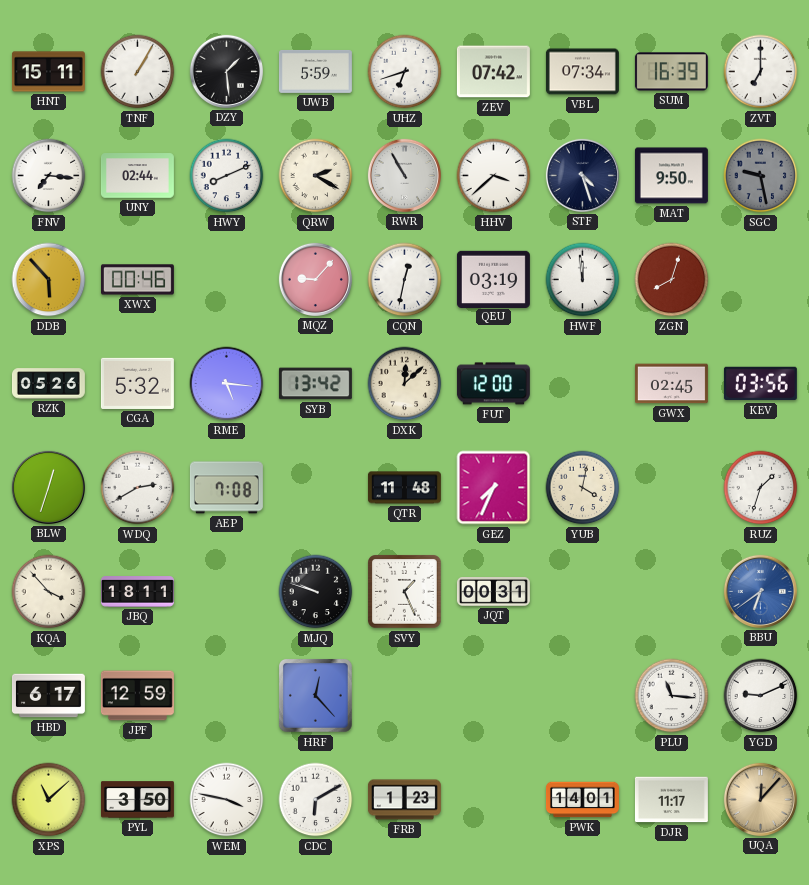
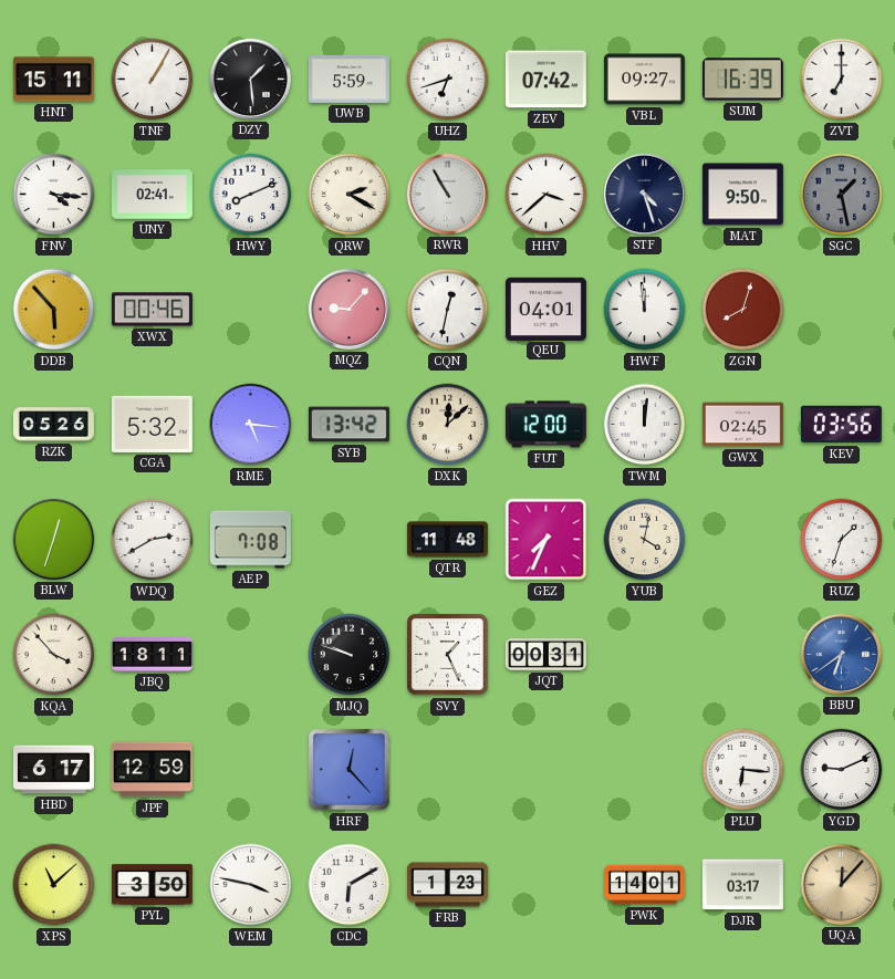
VBL: 07:34 -> 09:27 (644, 80)
FNV: 7:16 -> 4:16 (54, 195)
UNY: 02:44 -> 02:41 (152, 195)
SGC: 9:28 -> 1:28 (842, 195)
QEU: 03:19 -> 04:01 (545, 309)
TWM: none -> 12:01 (645, 425)
PLU: 11:16 -> 6:16 (743, 770)
DJR: 11:17 -> 03:17 (742, 885)
